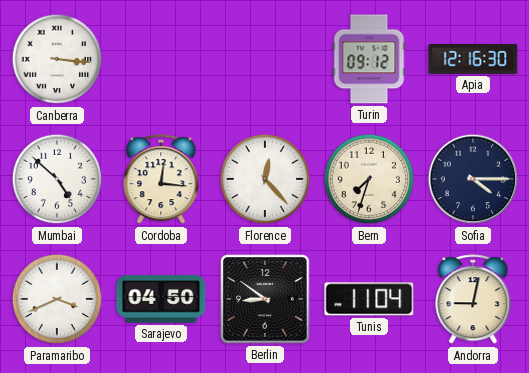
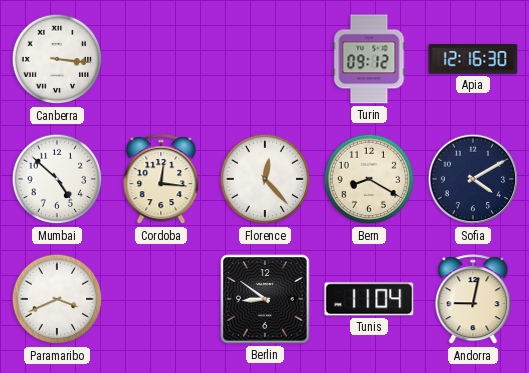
Bern: 7:33 -> 8:20 (369, 179)
Sofia: 4:15 -> 4:10 (473, 179)
Sarajevo: 04:50 -> none (161, 299)
